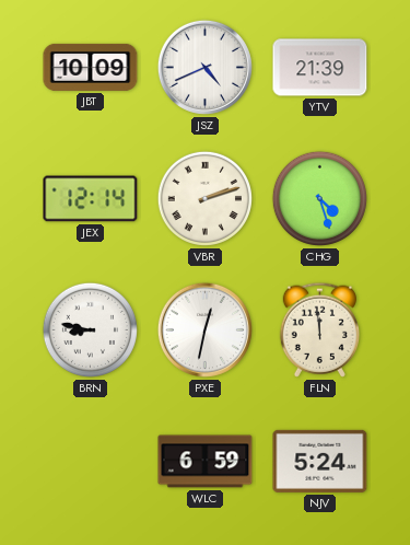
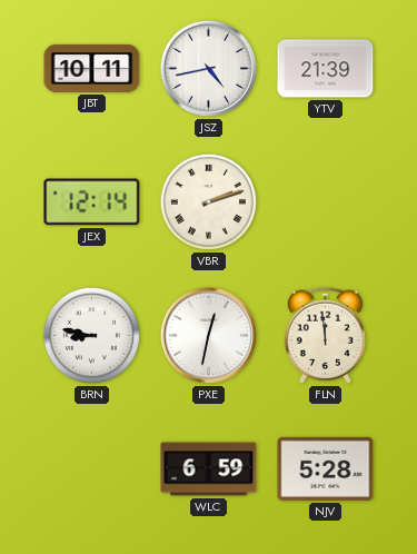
JBT: 10:09 -> 10:11 (92, 68)
JSZ: 4:41 -> 4:43 (208, 68)
CHG: 4:27 -> none (319, 198)
NJV: 5:24 -> 5:28 (326, 468)
